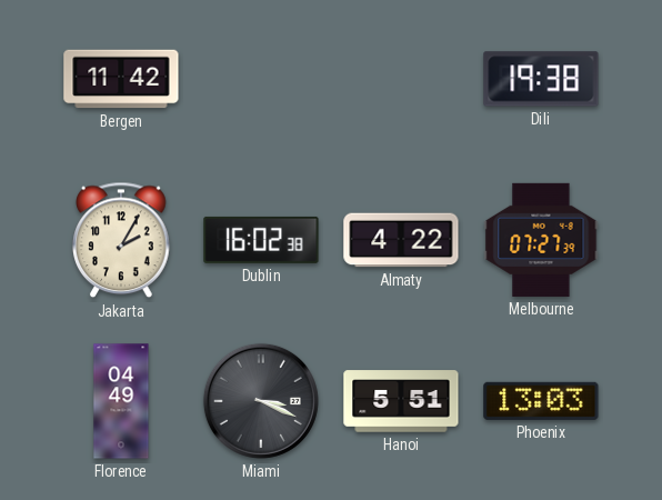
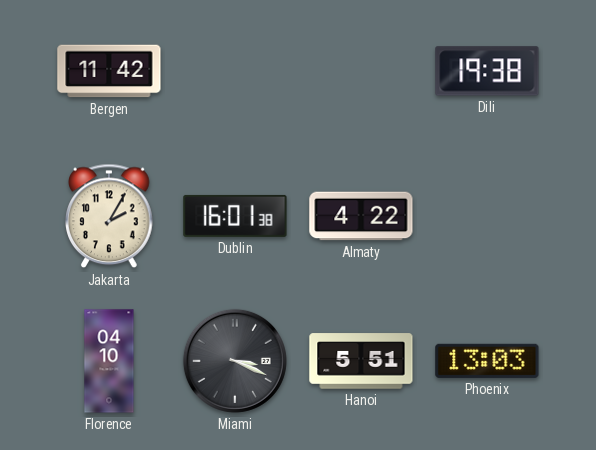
Dublin: 16:02 -> 16:01 (235, 216)
Melbourne: 07:27 -> none (541, 240)
Florence: 04:49 -> 04:10 (109, 361)
